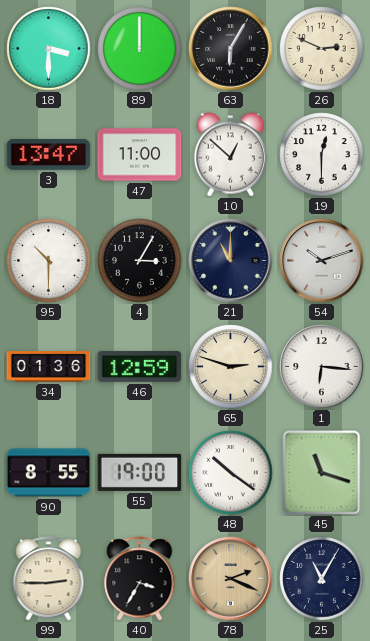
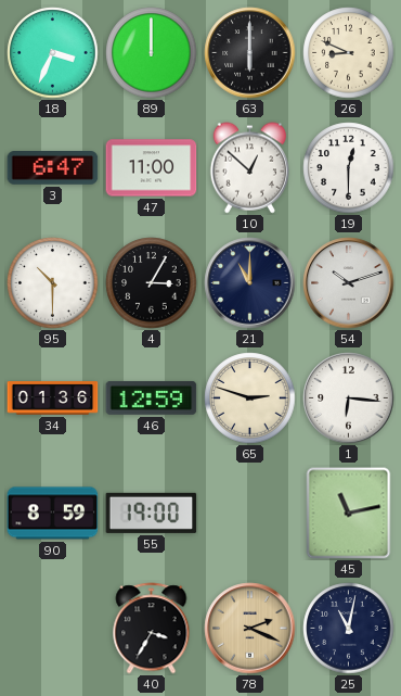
18: 3:30 -> 3:34 (53, 53)
63: 6:05 -> 6:00 (250, 53)
26: 2:49 -> 8:49 (349, 53)
3: 13:47 -> 6:47 (53, 168)
90: 8:55 -> 8:59 (53, 514)
48: 10:21 -> none (231, 473)
45: 11:18 -> 11:13 (349, 514)
99: 2:45 -> none (49, 579)
25: 11:05 -> 11:02 (349, 629)
